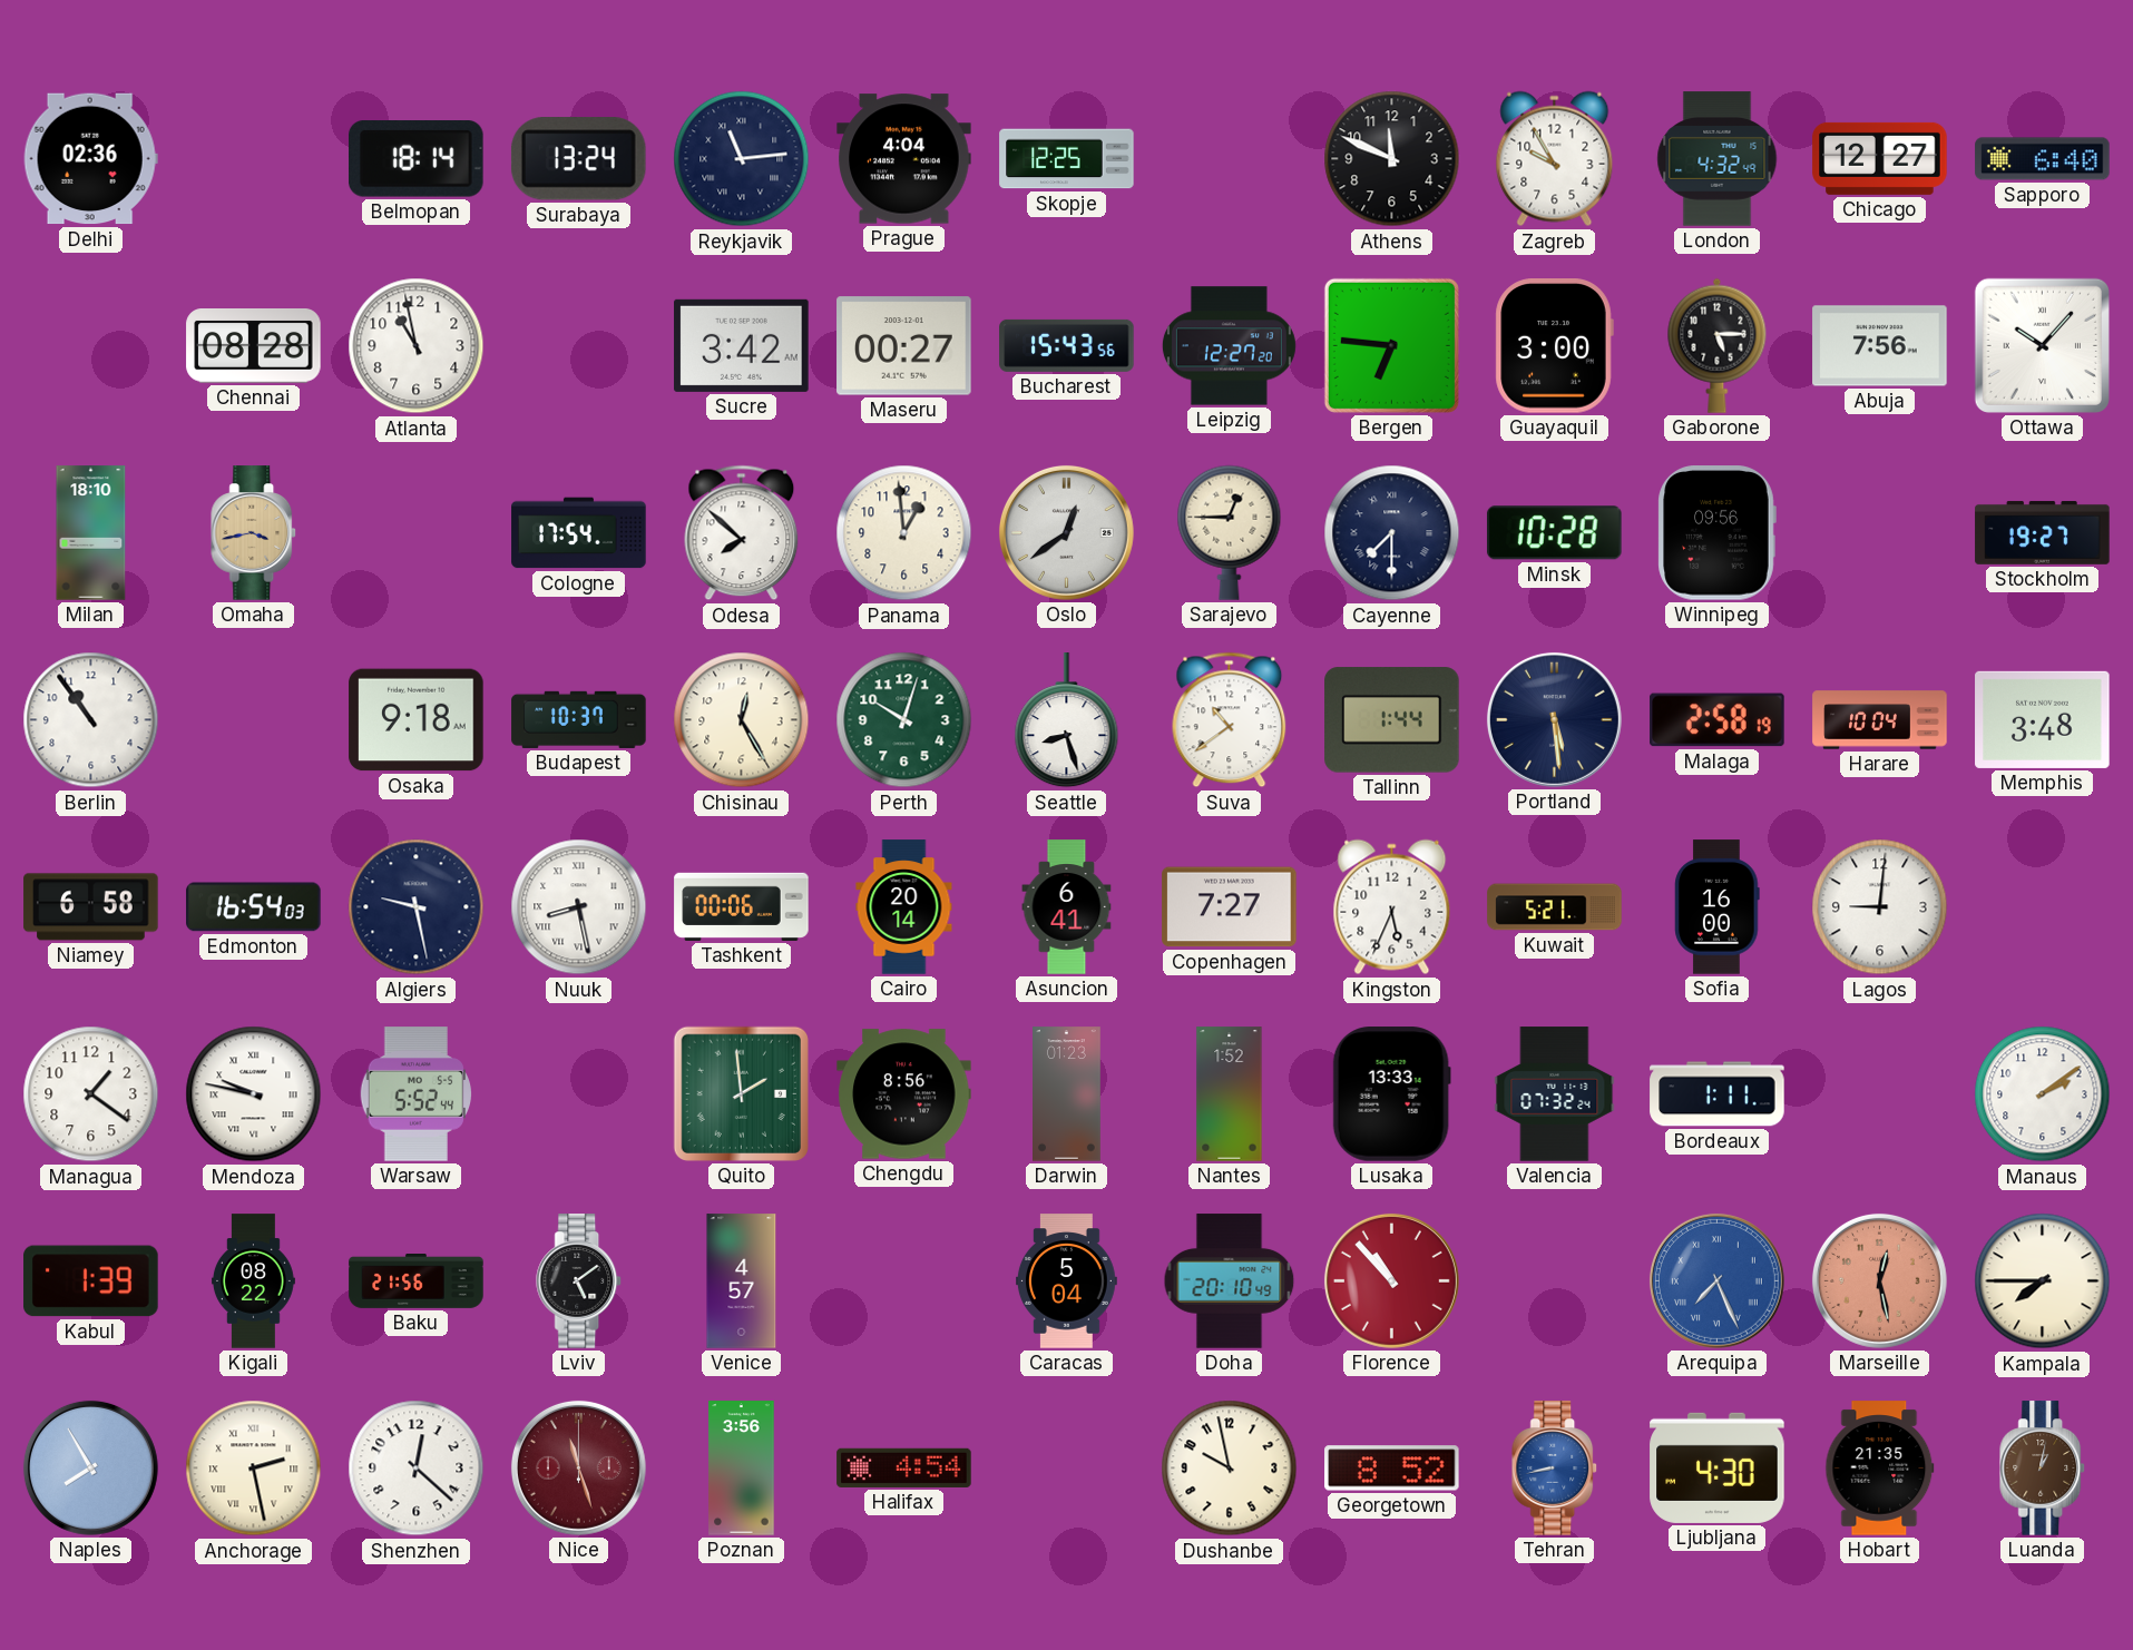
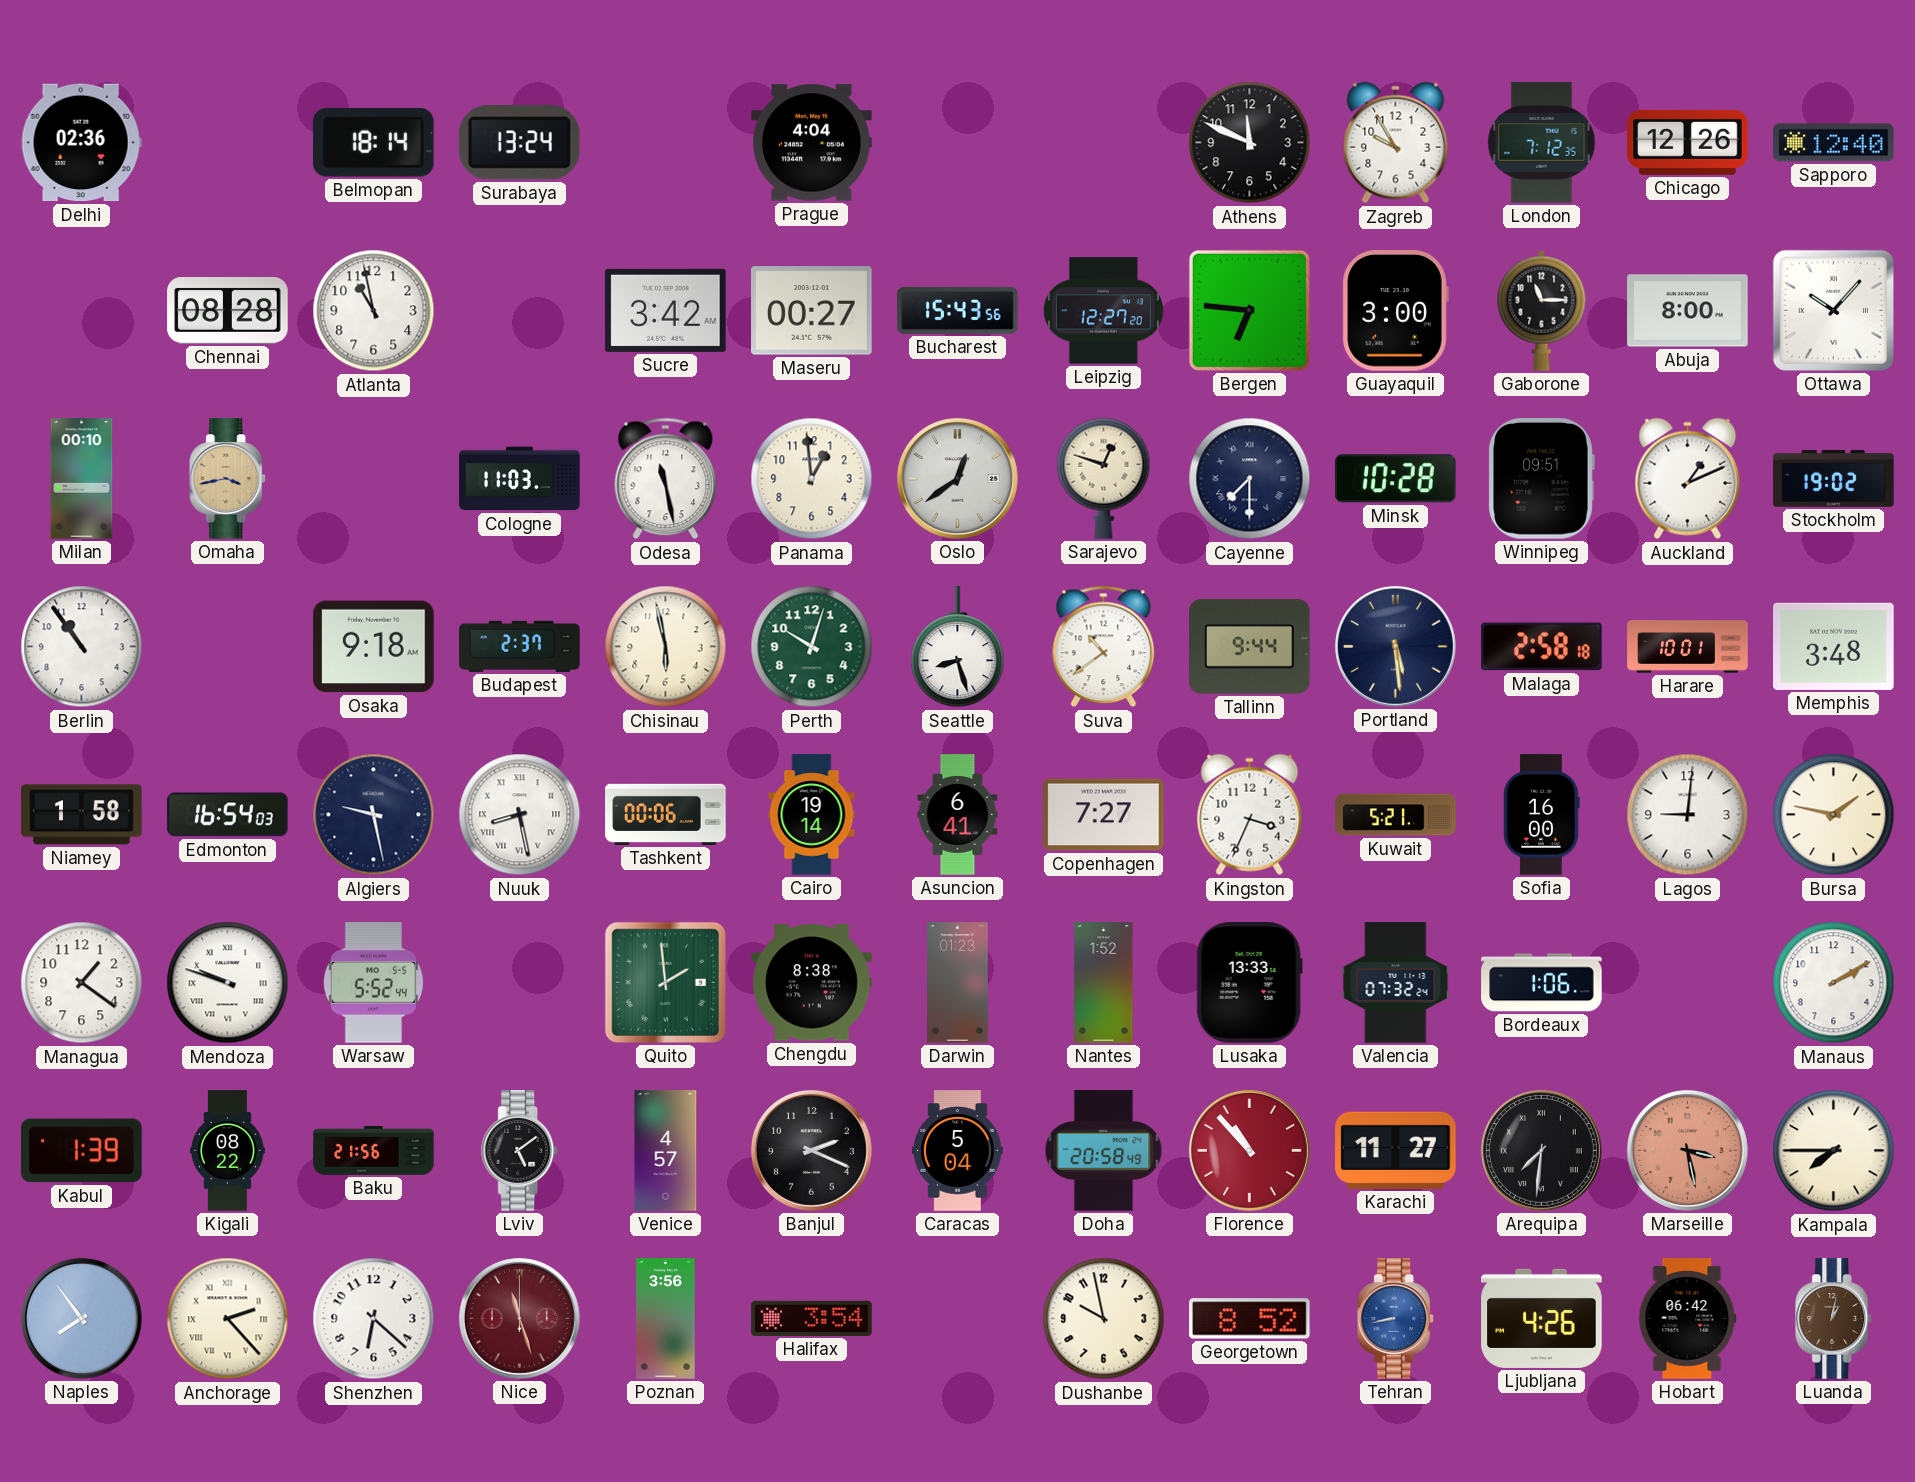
Reykjavik: 11:14 -> none (742, 159)
Skopje: 12:25 -> none (1067, 159)
London: 4:32 -> 7:12 (1542, 143)
Chicago: 12:27 -> 12:26 (1688, 142)
Sapporo: 6:40 -> 12:40 (1834, 143)
Gaborone: 5:15 -> 11:15 (1542, 310)
Abuja: 7:56 -> 8:00 (1688, 311)
Milan: 18:10 -> 00:10 (82, 479)
Cologne: 17:54 -> 11:03 (520, 479)
Odesa: 7:52 -> 11:28 (666, 479)
Sarajevo: 12:45 -> 12:48 (1104, 478)
Winnipeg: 09:56 -> 09:51 (1541, 479)
Auckland: none -> 1:11 (1688, 479)
Stockholm: 19:27 -> 19:02 (1834, 478)
Budapest: 10:37 -> 2:37 (520, 646)
Chisinau: 12:25 -> 5:58 (666, 647)
Tallinn: 1:44 -> 9:44 (1250, 647)
Malaga: 2:58:19 -> 2:58:18 (1542, 647)
Harare: 10:04 -> 10:01 (1688, 647)
Niamey: 6:58 -> 1:58 (82, 815)
Cairo: 20:14 -> 19:14 (812, 815)
Kingston: 5:34 -> 3:34 (1250, 815)
Bursa: none -> 1:47 (1834, 815)
Mendoza: 9:47 -> 9:48 (228, 983)
Chengdu: 8:56 -> 8:38 (812, 983)
Bordeaux: 1:11 -> 1:06 (1542, 983)
Manaus: 2:09 -> 2:10 (1834, 983)
Banjul: none -> 2:19 (811, 1150)
Doha: 20:10 -> 20:58 (1104, 1151)
Karachi: none -> 11:27 (1396, 1150)
Arequipa: 7:26 -> 7:31 (1541, 1150)
Arequipa dial: blue -> black (1541, 1150)
Marseille: 12:28 -> 3:28 (1687, 1150)
Naples: 7:55 -> 7:54 (81, 1318)
Anchorage: 2:28 -> 2:23 (228, 1319)
Shenzhen: 12:22 -> 6:22 (374, 1319)
Halifax: 4:54 -> 3:54 (812, 1318)
Ljubljana: 4:30 -> 4:26 (1542, 1318)
Hobart: 21:35 -> 06:42 (1688, 1319)
